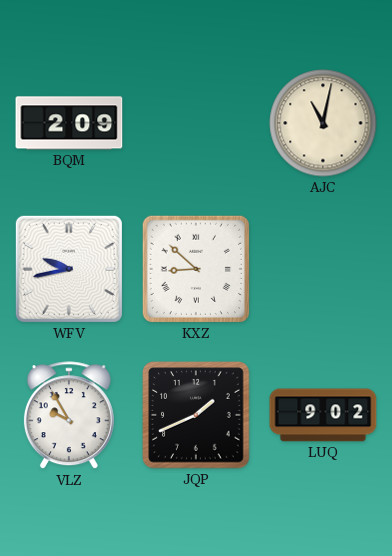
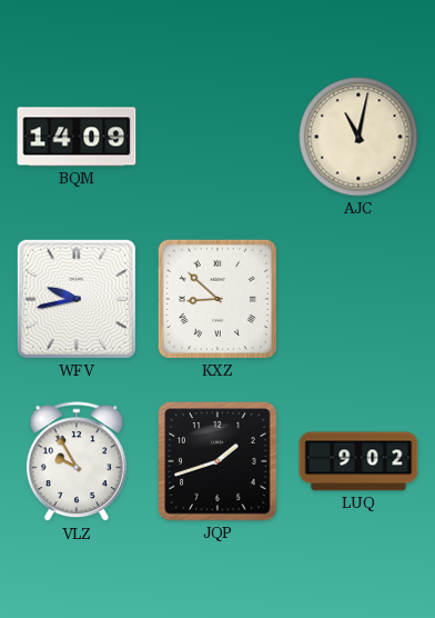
BQM: 2:09 -> 14:09 (77, 137)
JQP: 1:41 -> 1:42 (217, 461)
